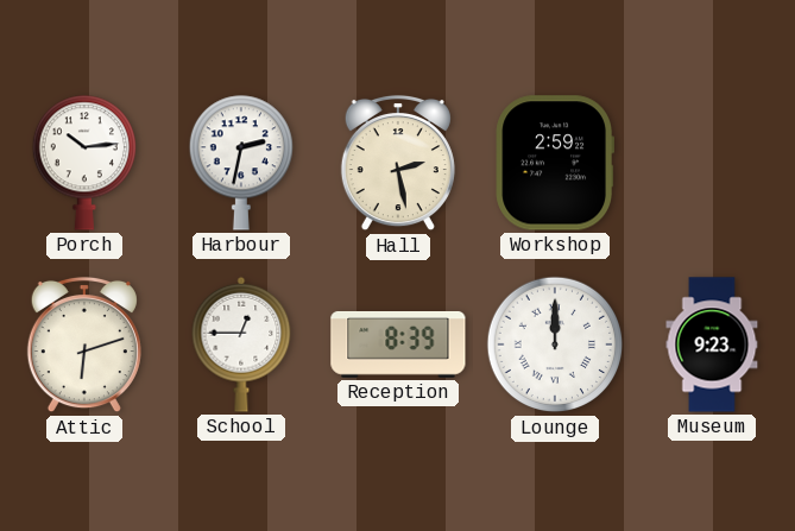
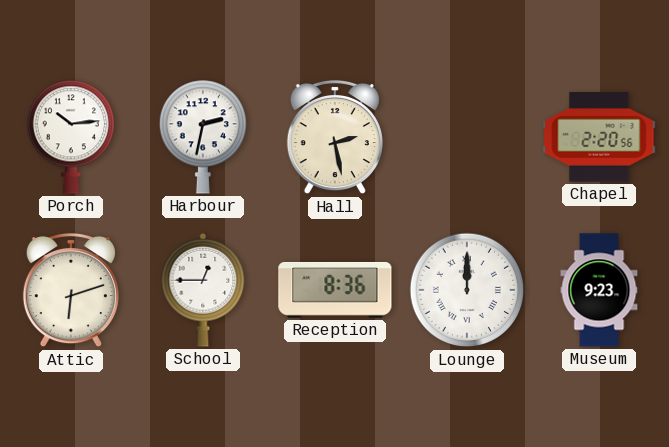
Workshop: 2:59 -> none (554, 163)
Chapel: none -> 2:20 (599, 137)
Reception: 8:39 -> 8:36 (335, 290)
